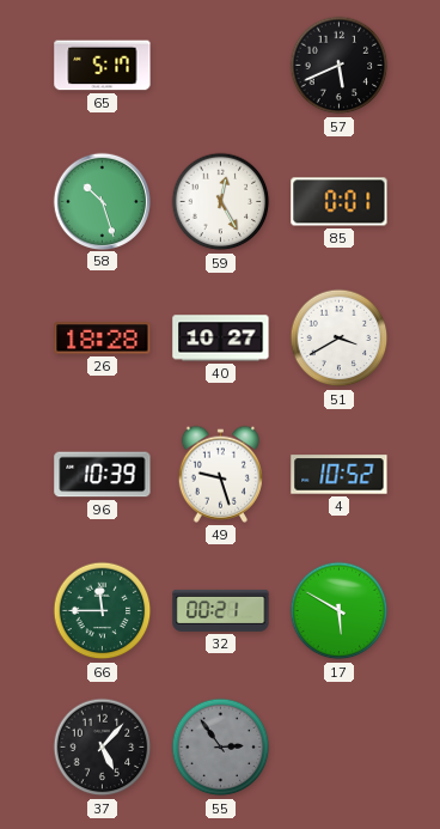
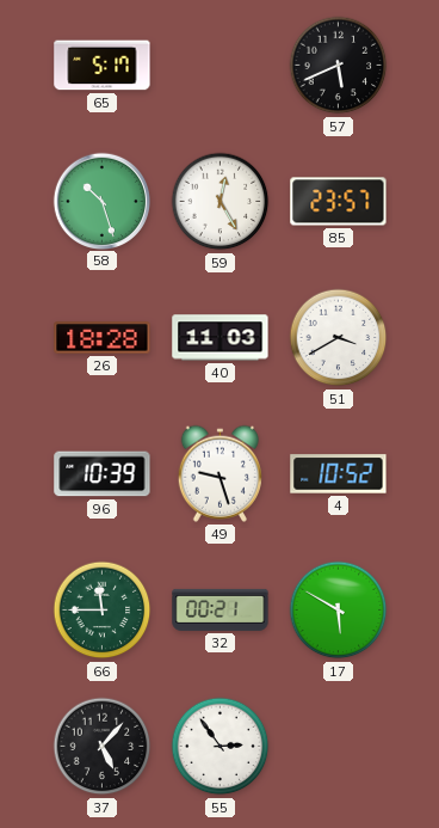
85: 0:01 -> 23:57 (339, 202)
40: 10:27 -> 11:03 (221, 338)
55 dial: grey -> white (221, 747)
